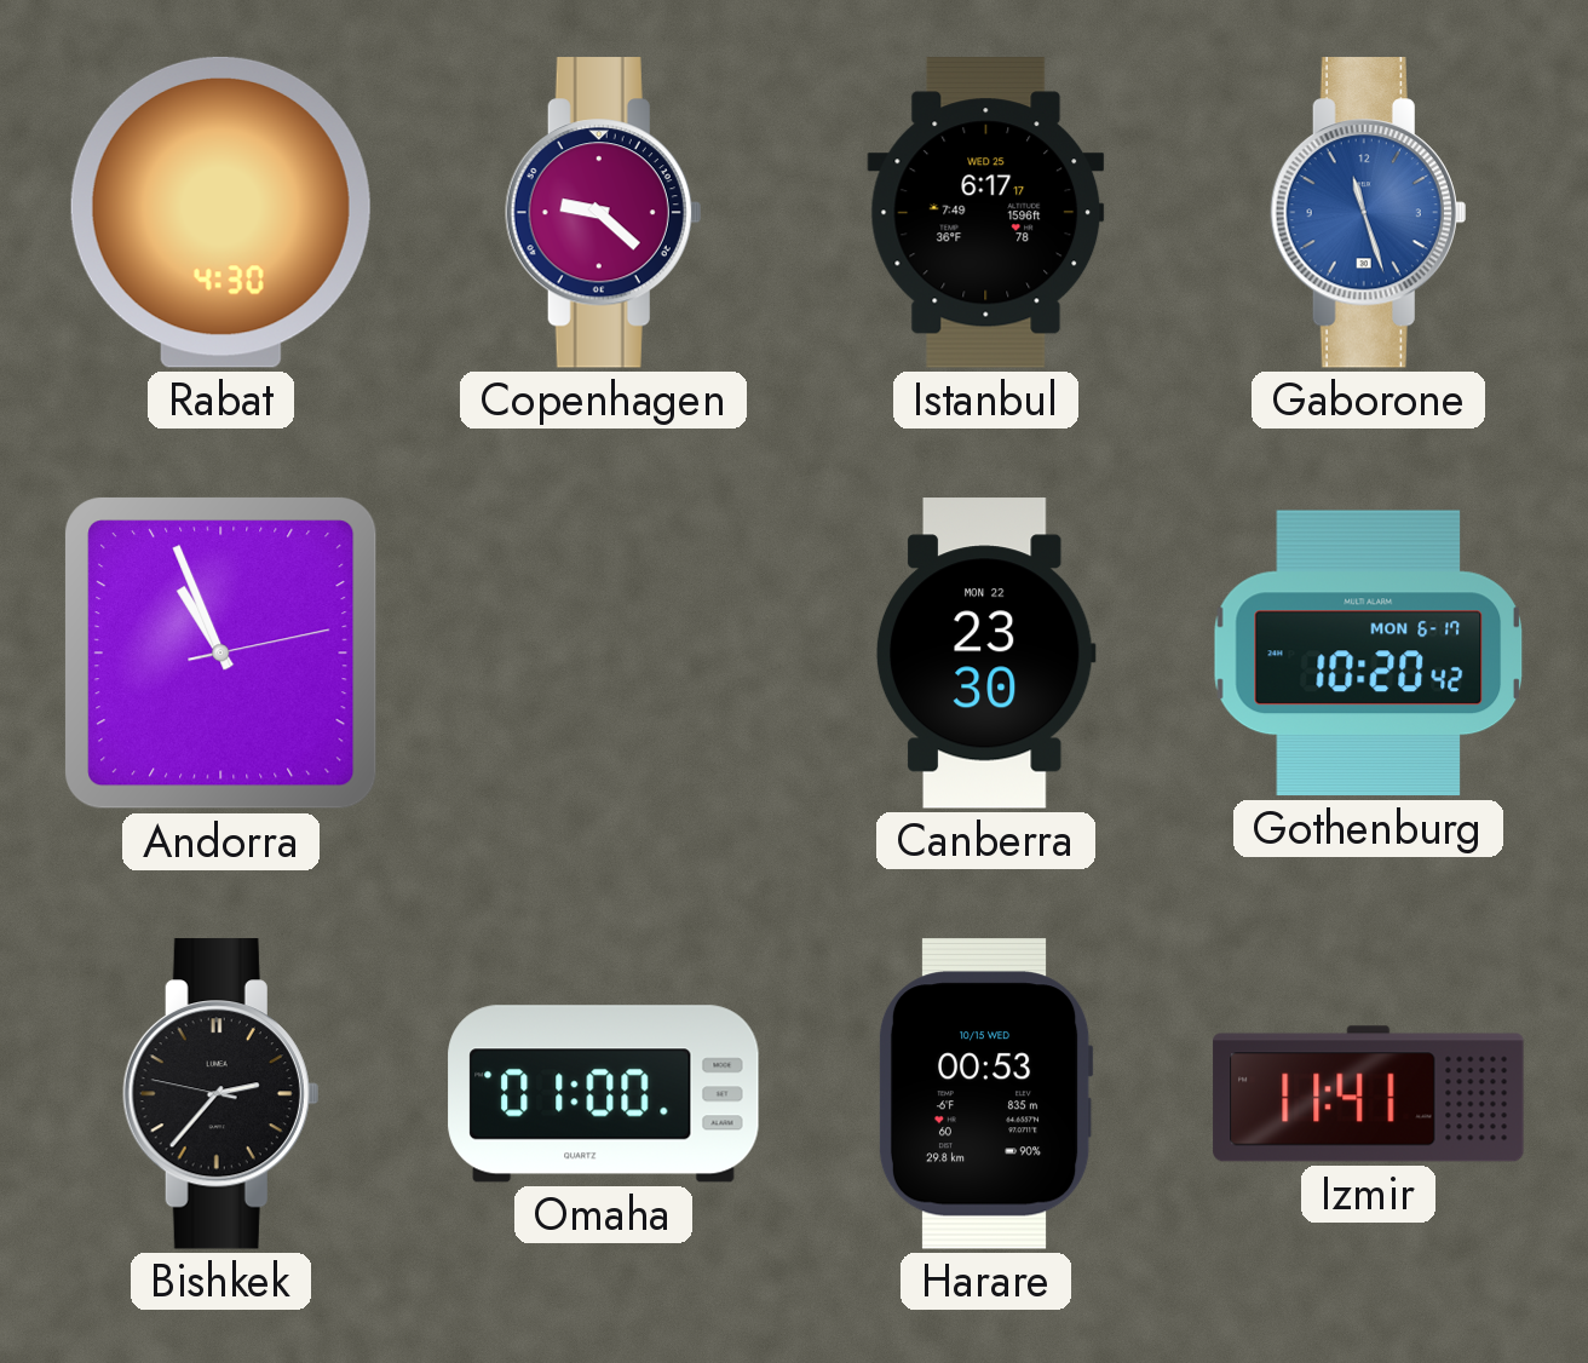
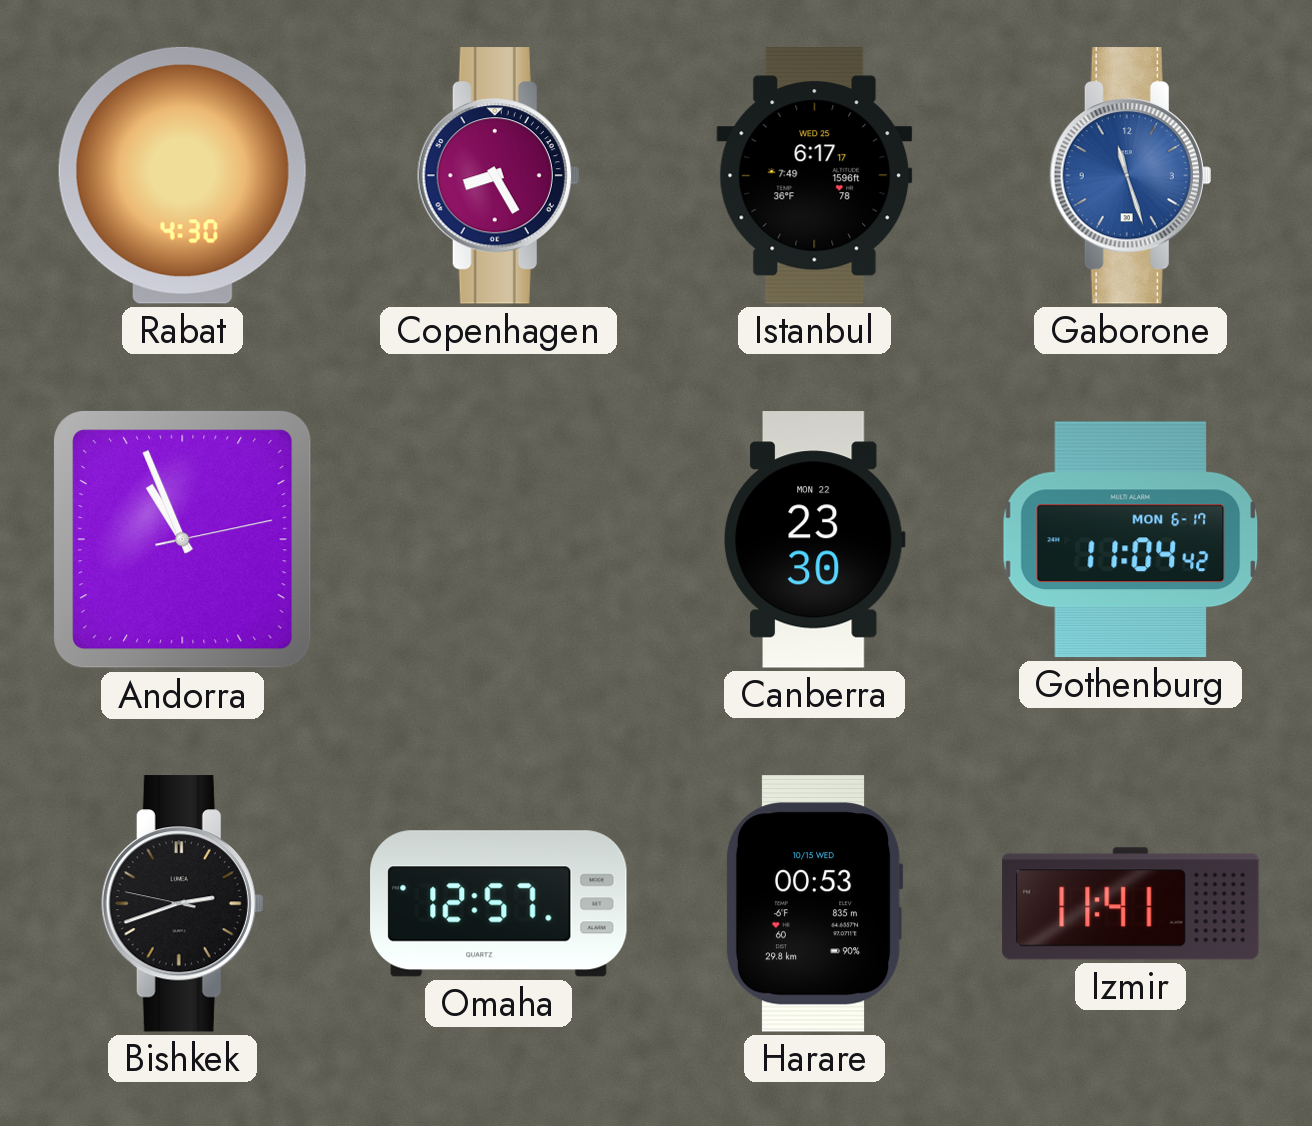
Copenhagen: 9:22 -> 8:25 (498, 176)
Gothenburg: 10:20 -> 11:04 (1130, 540)
Bishkek: 2:36 -> 2:41 (182, 904)
Omaha: 01:00 -> 12:57 (499, 904)
